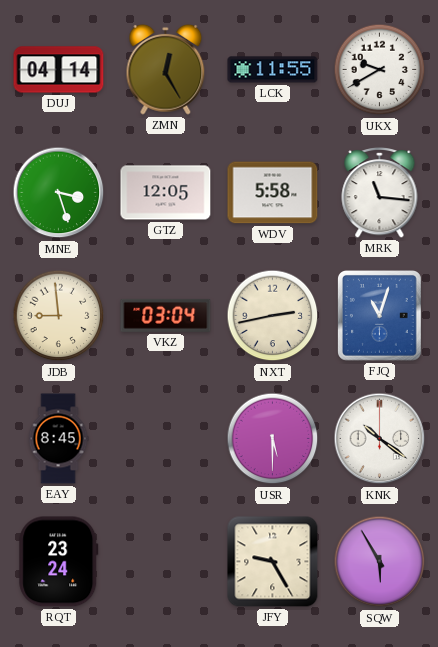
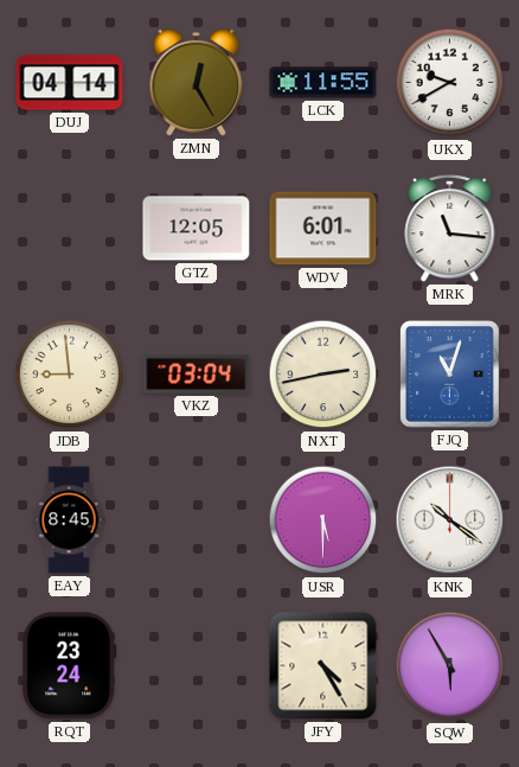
MNE: 3:27 -> none (59, 193)
WDV: 5:58 -> 6:01 (323, 229)
JFY: 9:25 -> 4:25 (323, 666)
